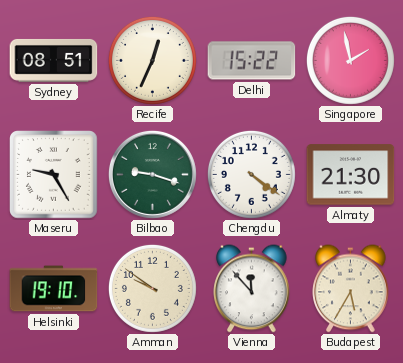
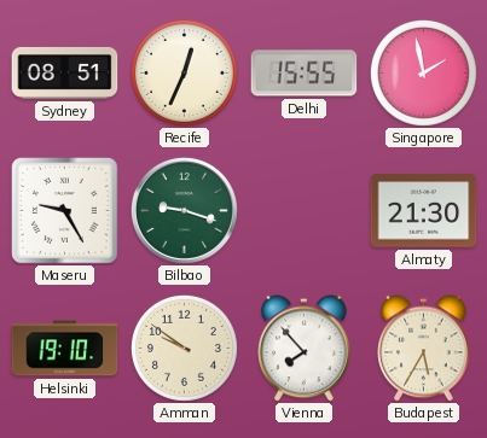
Delhi: 15:22 -> 15:55 (305, 74)
Chengdu: 4:21 -> none (251, 174)
Vienna: 11:53 -> 7:53 (305, 349)
